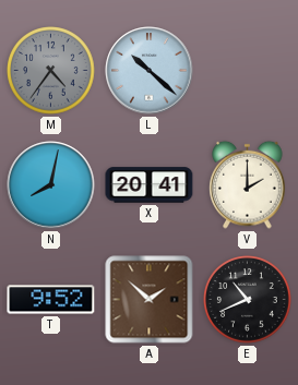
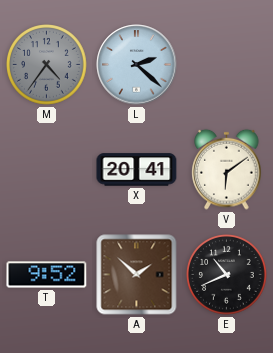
L: 10:22 -> 2:22 (137, 65)
N: 8:02 -> none (51, 185)
V: 2:00 -> 6:09 (227, 169)
